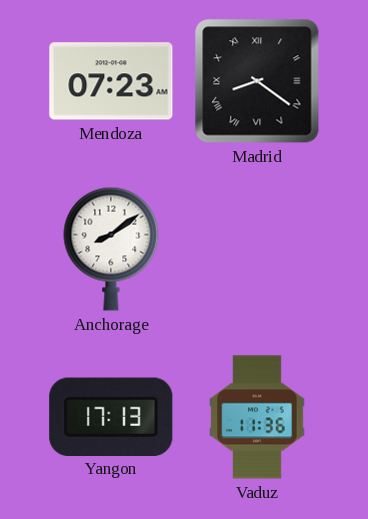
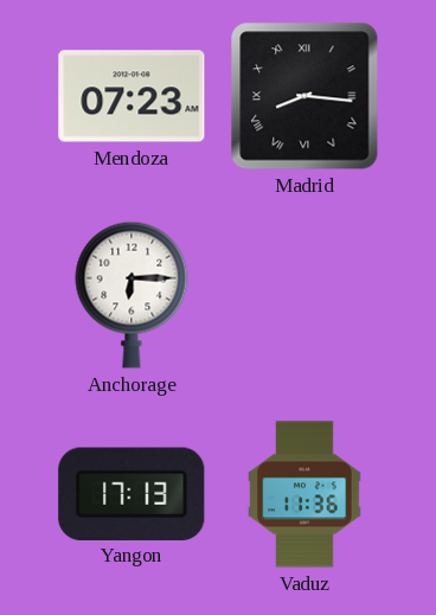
Madrid: 8:21 -> 8:16 (304, 96)
Anchorage: 8:09 -> 6:15 (132, 295)
